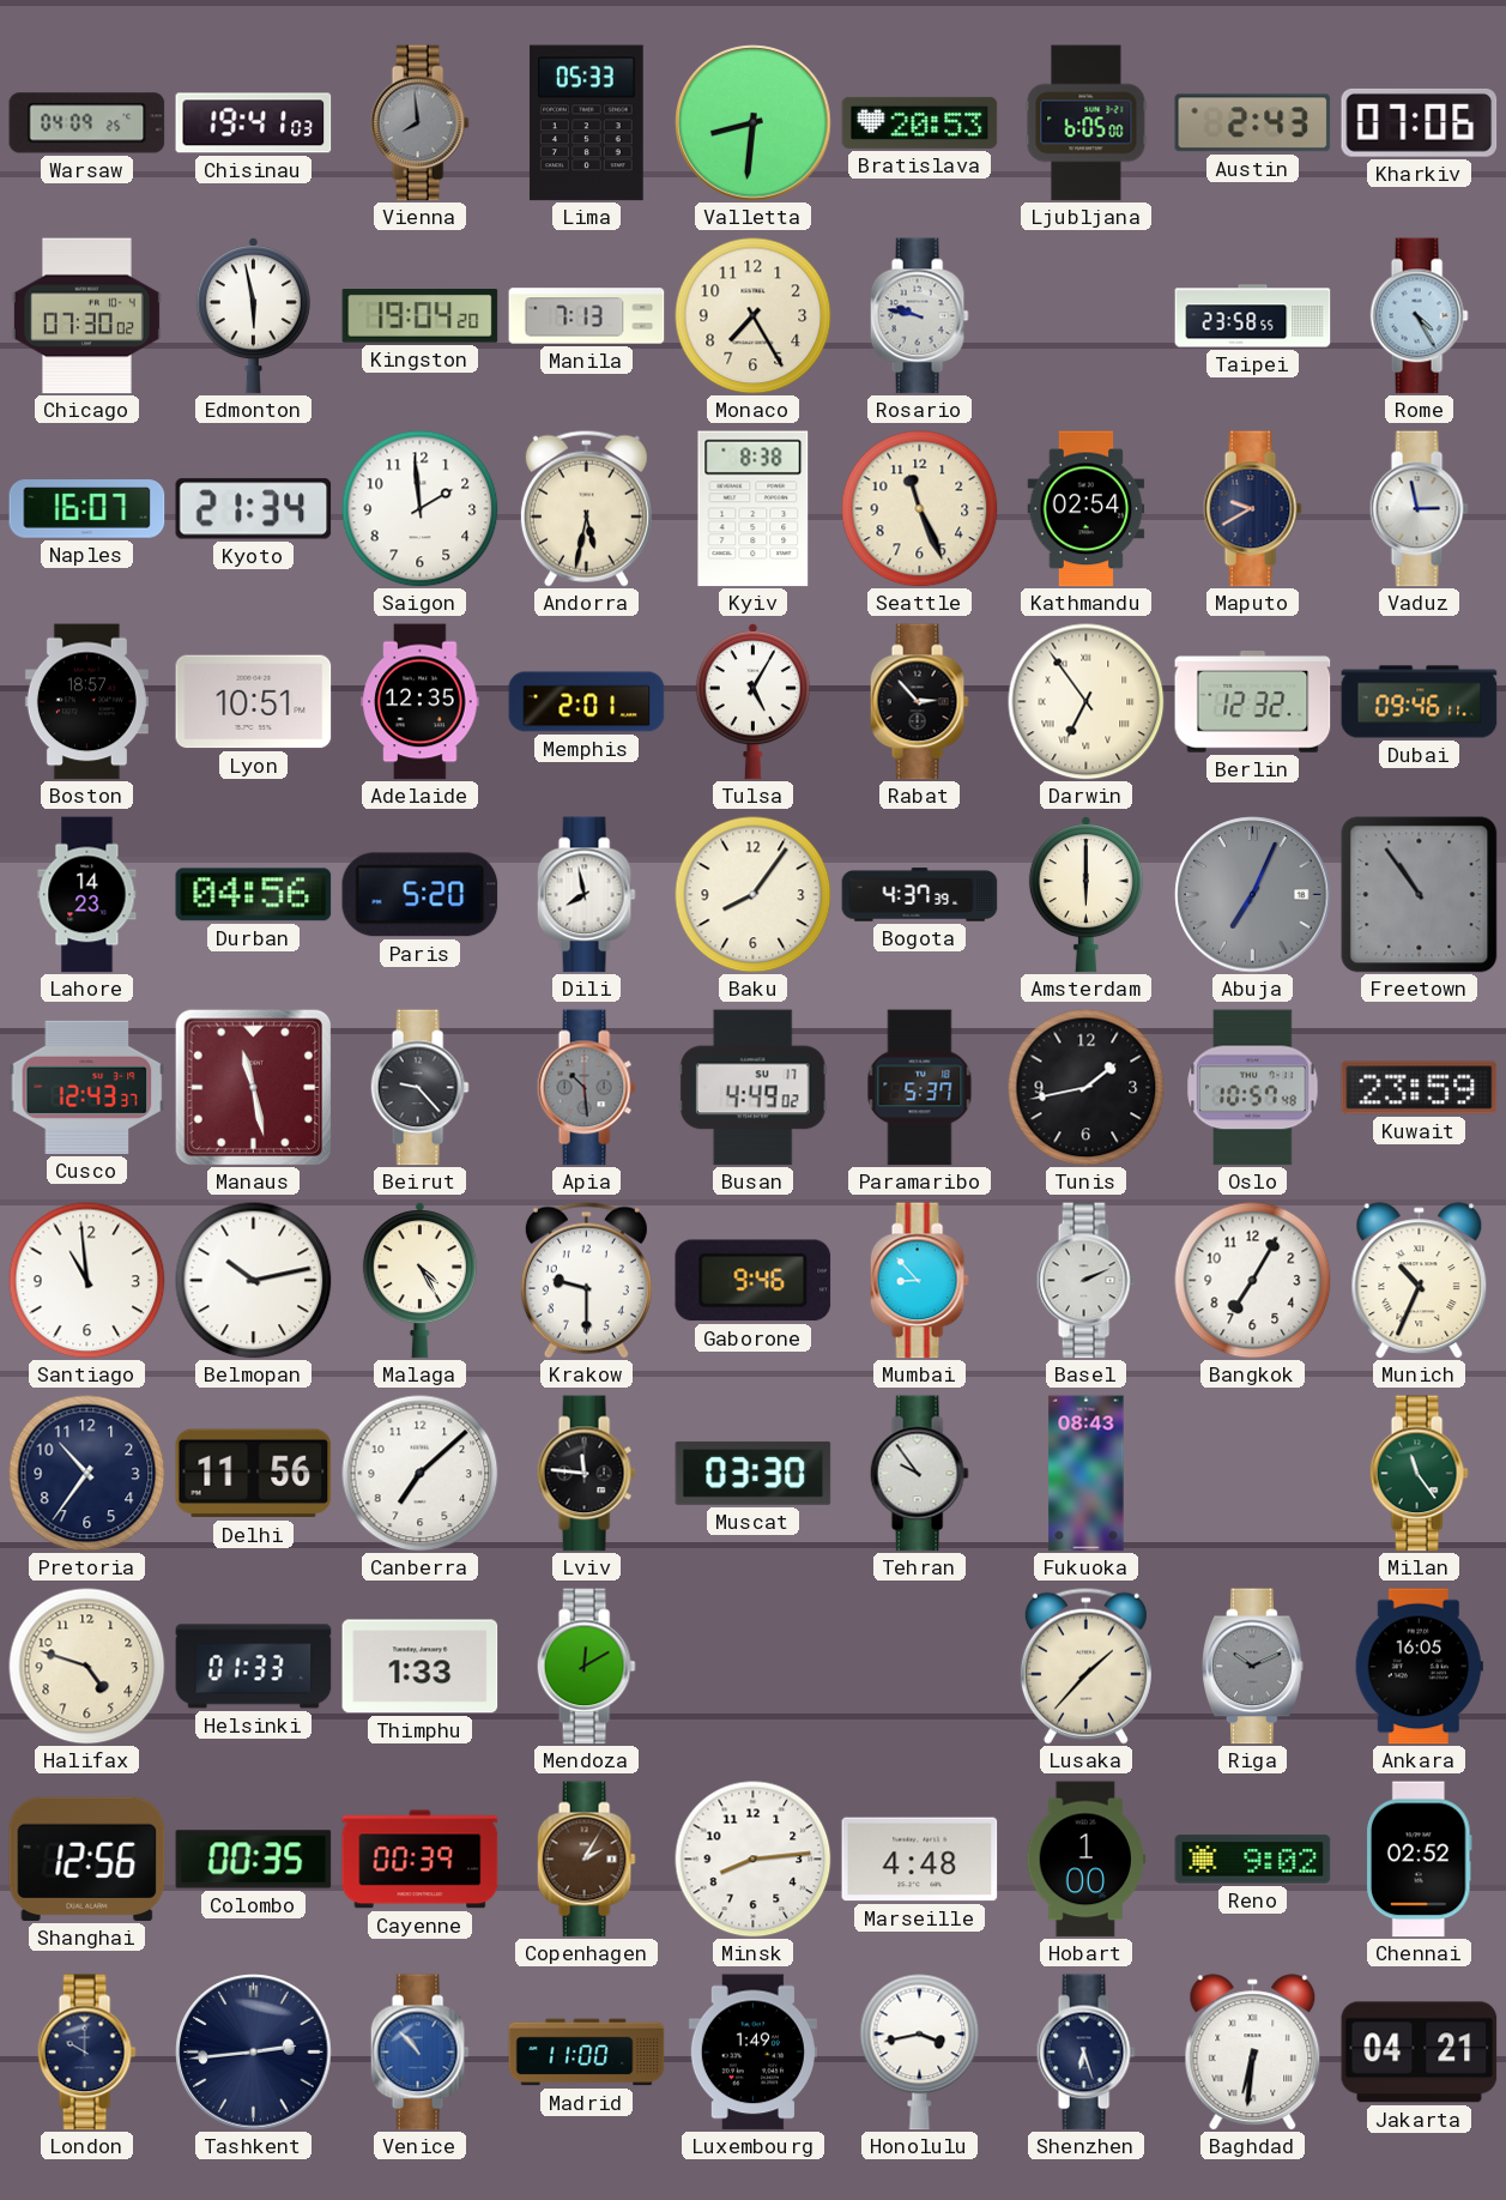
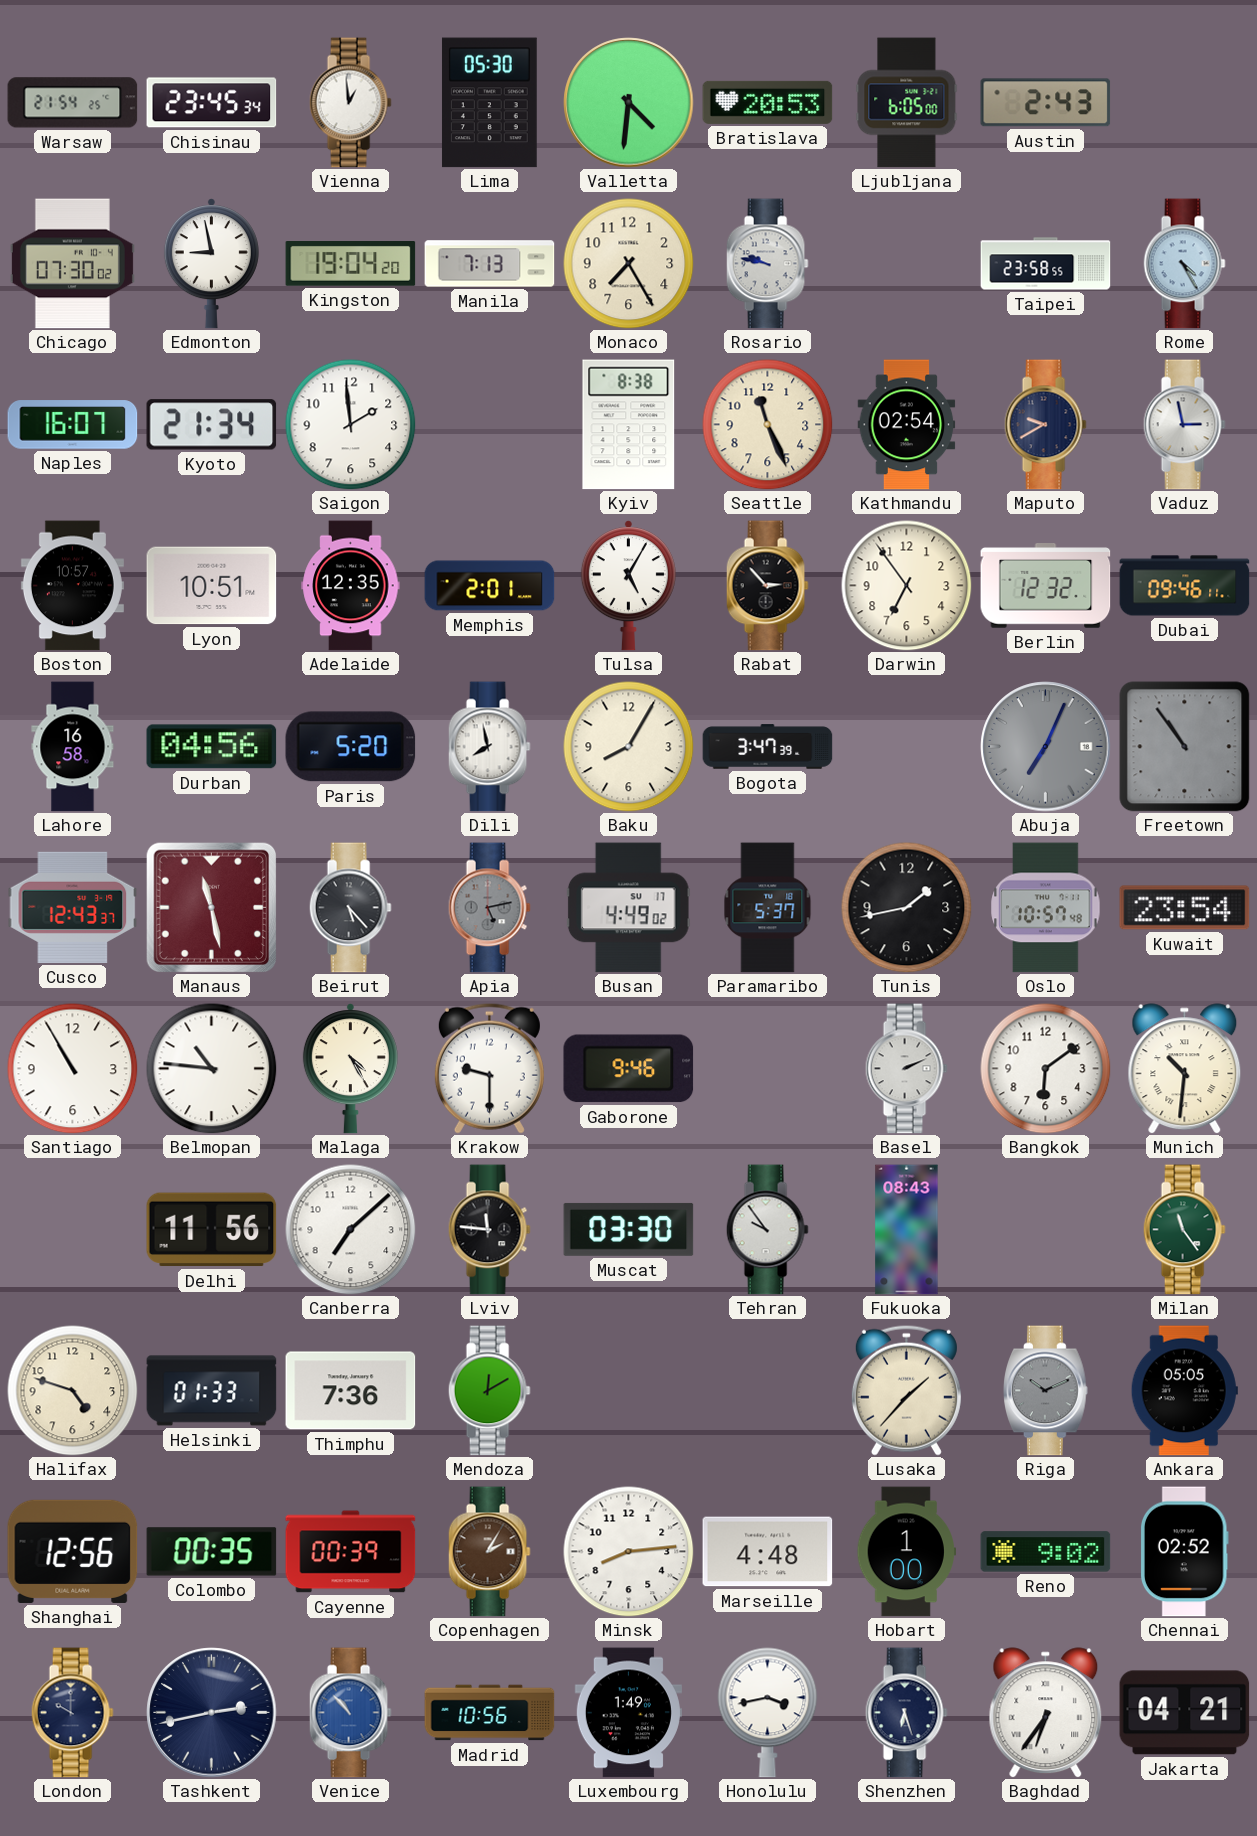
Warsaw: 04:09 -> 21:54 (73, 103)
Chisinau: 19:41 -> 23:45 (212, 103)
Vienna: 7:59 -> 12:59 (350, 103)
Vienna dial: grey -> white (350, 103)
Lima: 05:33 -> 05:30 (489, 103)
Valletta: 8:31 -> 4:31 (629, 103)
Kharkiv: 07:06 -> none (1420, 122)
Edmonton: 5:58 -> 8:58 (211, 264)
Andorra: 5:32 -> none (586, 508)
Boston: 18:57 -> 10:57 (72, 586)
Darwin numerals: Roman -> Arabic (907, 586)
Lahore: 14:23 -> 16:58 (73, 747)
Baku: 8:06 -> 8:05 (629, 747)
Bogota: 4:37 -> 3:47 (768, 747)
Amsterdam: 6:00 -> none (1085, 895)
Beirut: 9:23 -> 5:23 (350, 908)
Apia: 10:29 -> 5:13 (489, 908)
Kuwait: 23:59 -> 23:54 (1185, 908)
Santiago: 10:59 -> 10:55 (73, 1069)
Belmopan: 10:13 -> 10:46 (212, 1069)
Mumbai: 8:53 -> none (919, 1281)
Bangkok: 7:05 -> 6:09 (1046, 1069)
Munich: 10:34 -> 10:31 (1185, 1069)
Pretoria: 10:36 -> none (87, 1474)
Thimphu: 1:33 -> 7:36 (351, 1391)
Ankara: 16:05 -> 05:05 (1184, 1391)
Tashkent: 2:44 -> 2:43 (212, 1713)
Madrid: 11:00 -> 10:56 (490, 1713)
Baghdad: 6:31 -> 6:36 (1046, 1713)
